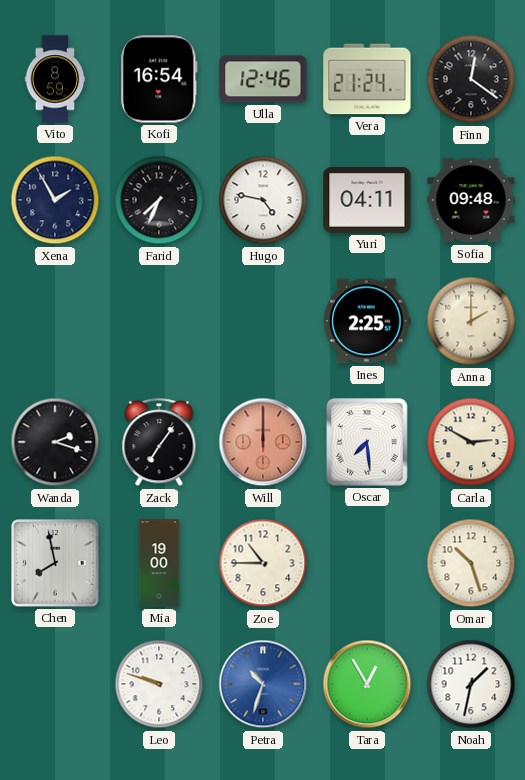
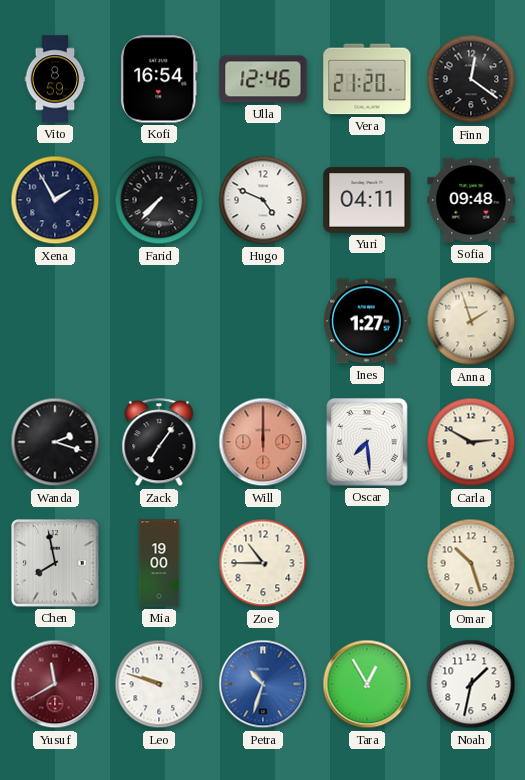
Vera: 21:24 -> 21:20 (367, 79)
Farid: 7:34 -> 7:37 (159, 200)
Hugo: 4:47 -> 4:49 (263, 200)
Ines: 2:25 -> 1:27 (368, 321)
Anna: 2:00 -> 1:57 (471, 321)
Yusuf: none -> 11:40 (55, 684)
